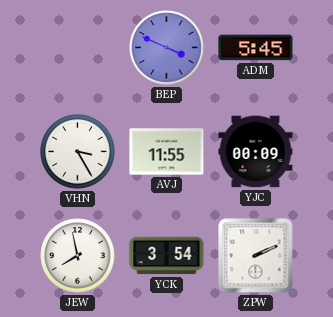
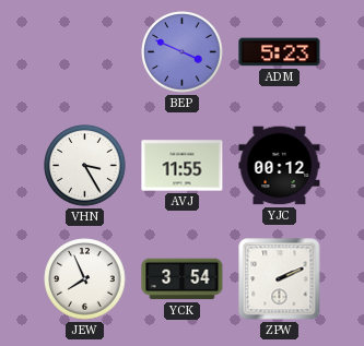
ADM: 5:45 -> 5:23 (280, 52)
YJC: 00:09 -> 00:12 (280, 166)
JEW: 7:58 -> 7:56 (85, 279)
